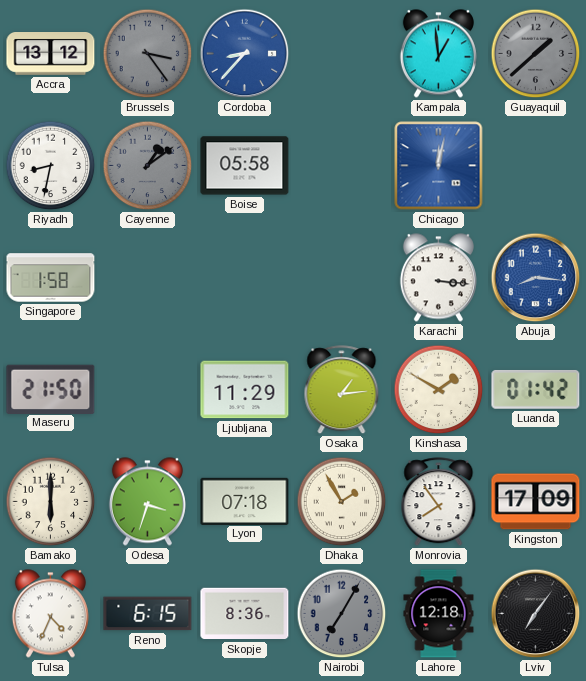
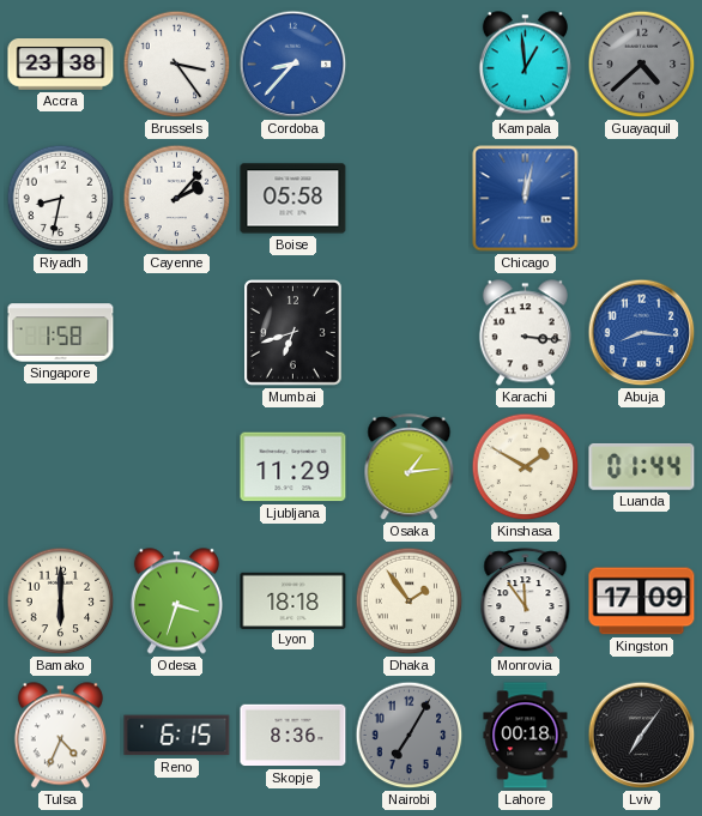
Accra: 13:12 -> 23:38 (61, 65)
Brussels dial: grey -> white (177, 65)
Guayaquil: 1:38 -> 4:38 (642, 65)
Cayenne: 1:09 -> 2:07 (177, 199)
Cayenne dial: grey -> white (177, 199)
Mumbai: none -> 6:42 (293, 333)
Maseru: 21:50 -> none (51, 389)
Luanda: 01:42 -> 01:44 (642, 466)
Lyon: 07:18 -> 18:18 (293, 600)
Dhaka: 1:55 -> 1:54 (410, 602)
Monrovia: 7:54 -> 11:54 (526, 602)
Lahore: 12:18 -> 00:18 (526, 736)
